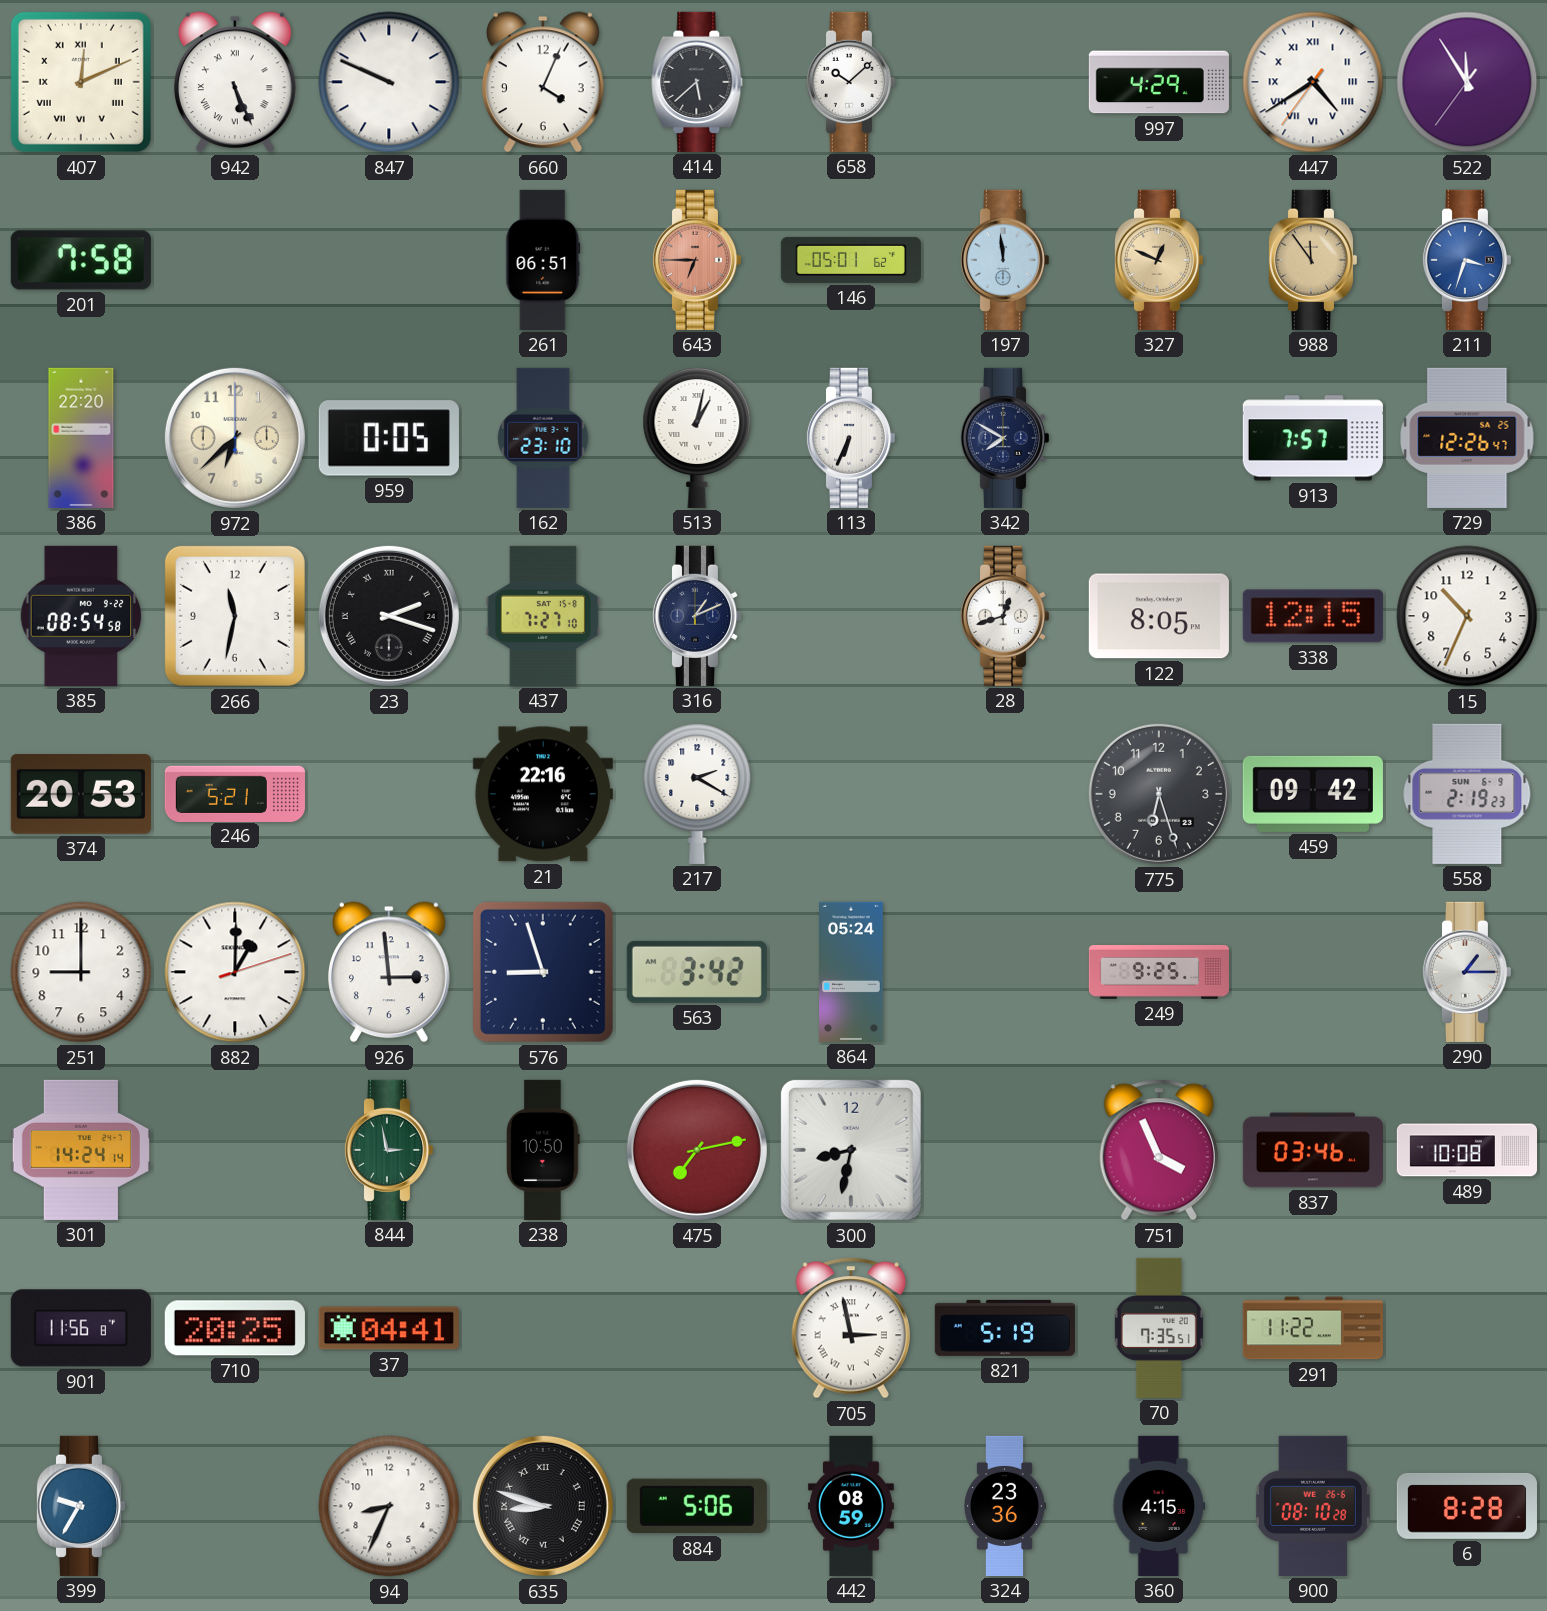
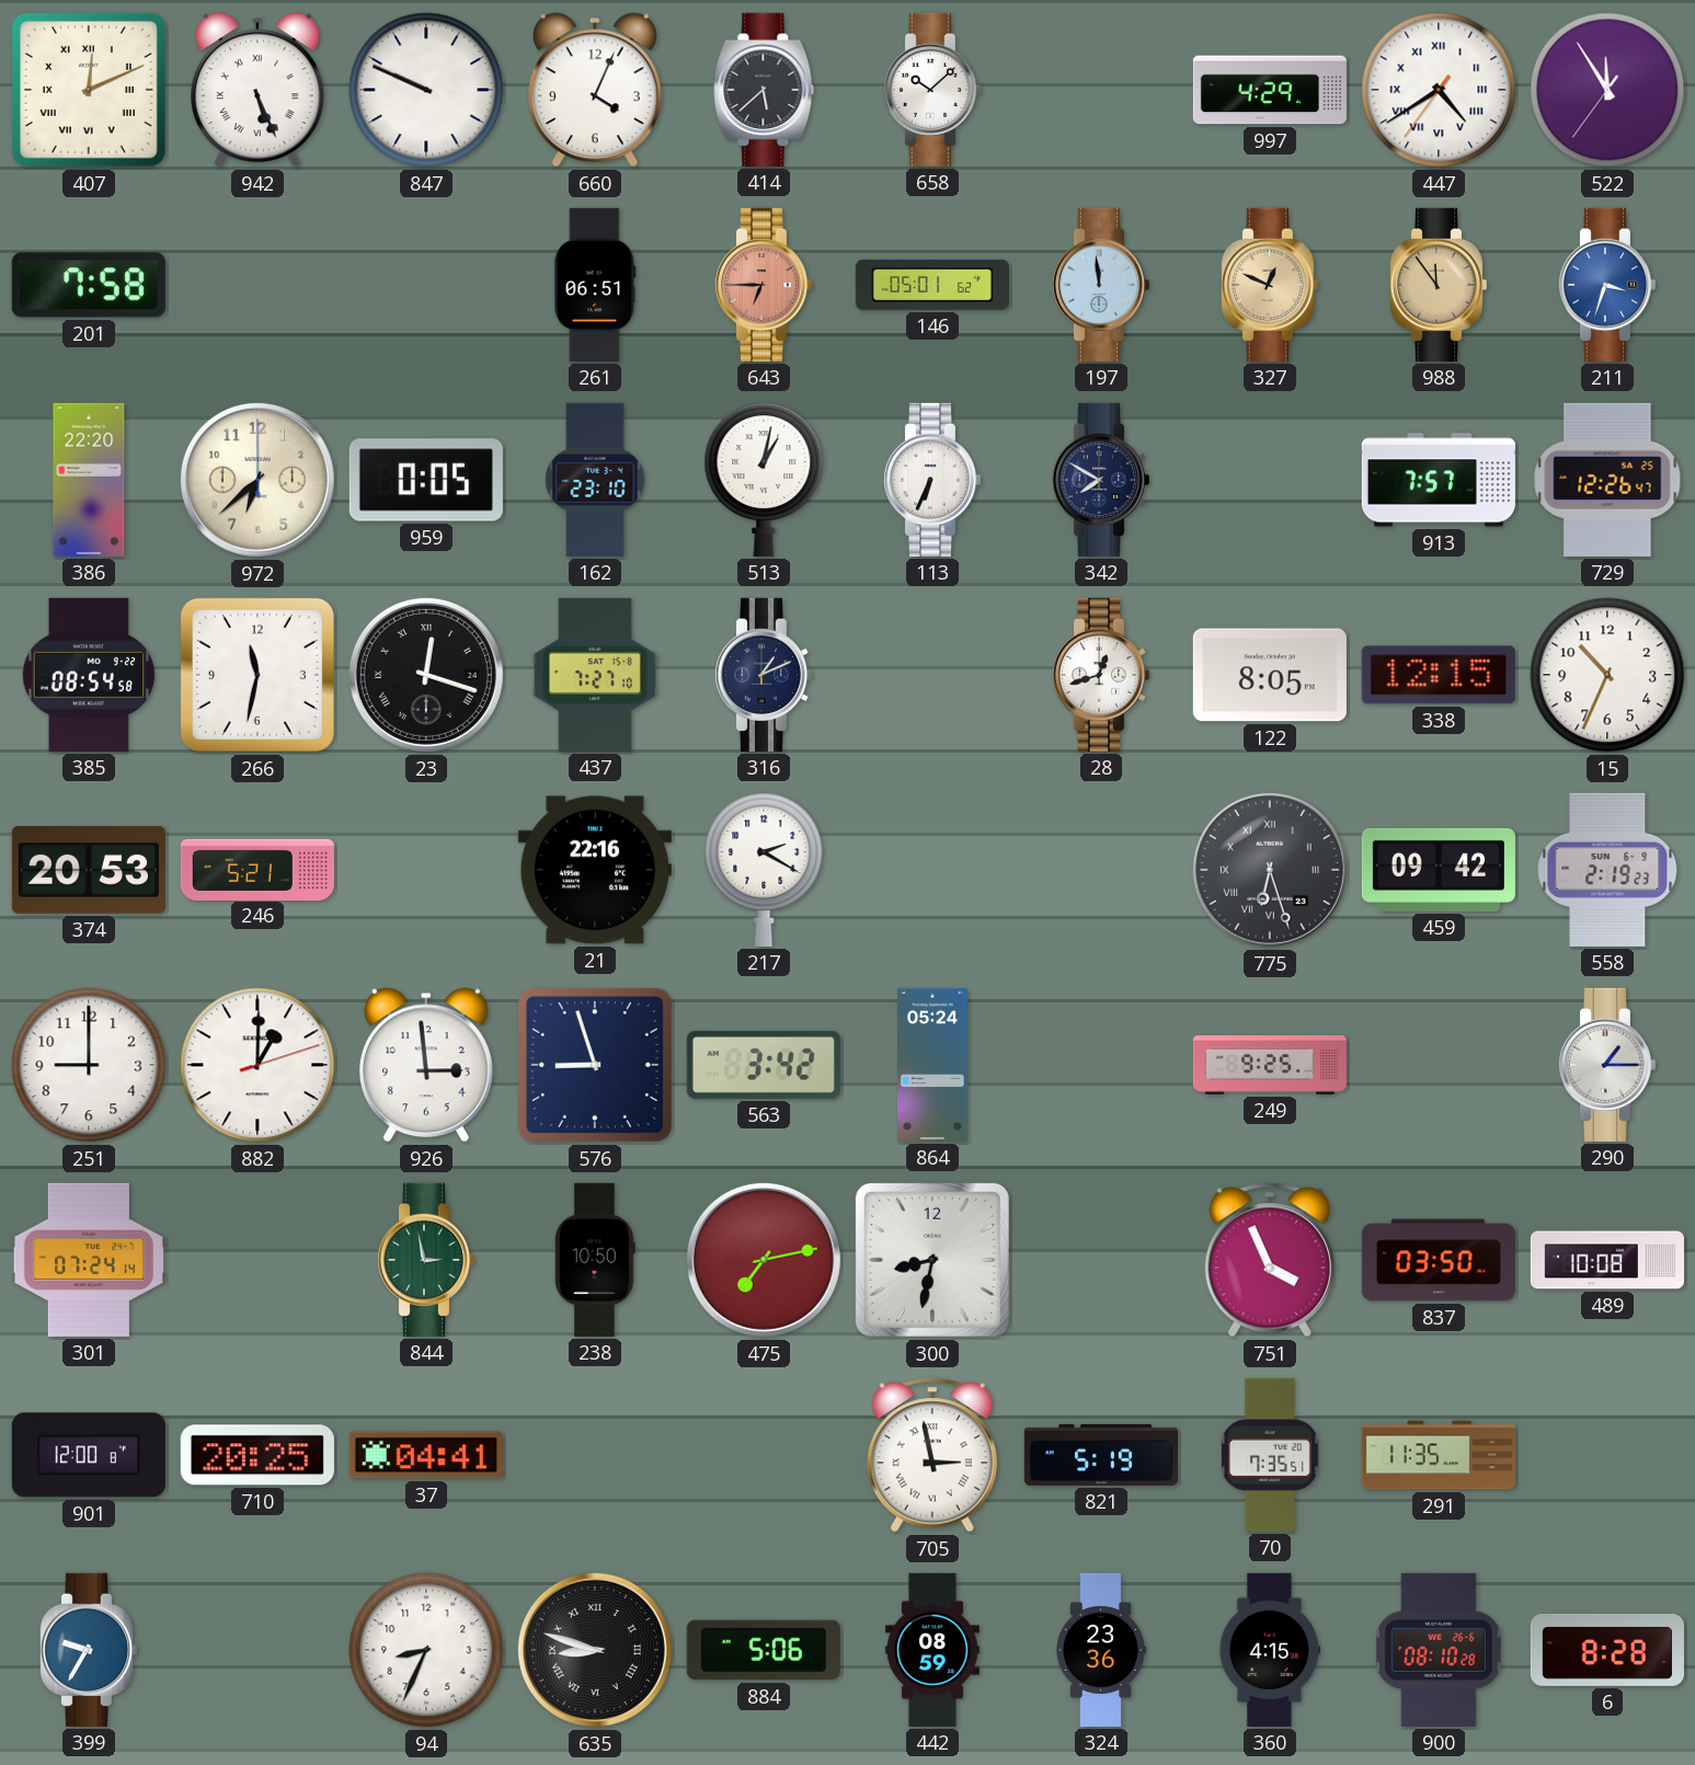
23: 2:18 -> 12:18 (426, 675)
775 numerals: Arabic -> Roman (1270, 870)
301: 14:24 -> 07:24 (89, 1260)
837: 03:46 -> 03:50 (1439, 1260)
901: 11:56 -> 12:00 (89, 1455)
291: 11:22 -> 11:35 (1439, 1455)
